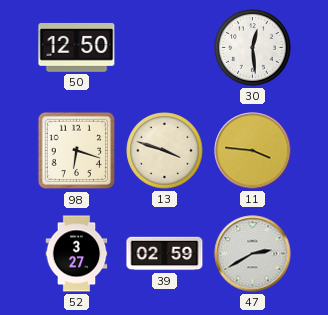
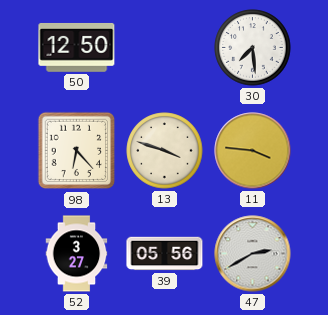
30: 12:29 -> 7:29 (253, 48)
98: 6:18 -> 6:23 (77, 151)
39: 02:59 -> 05:56 (165, 254)
